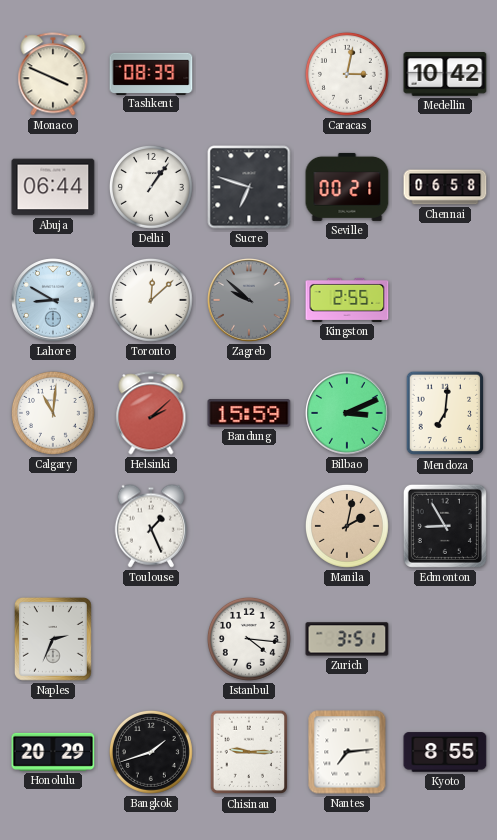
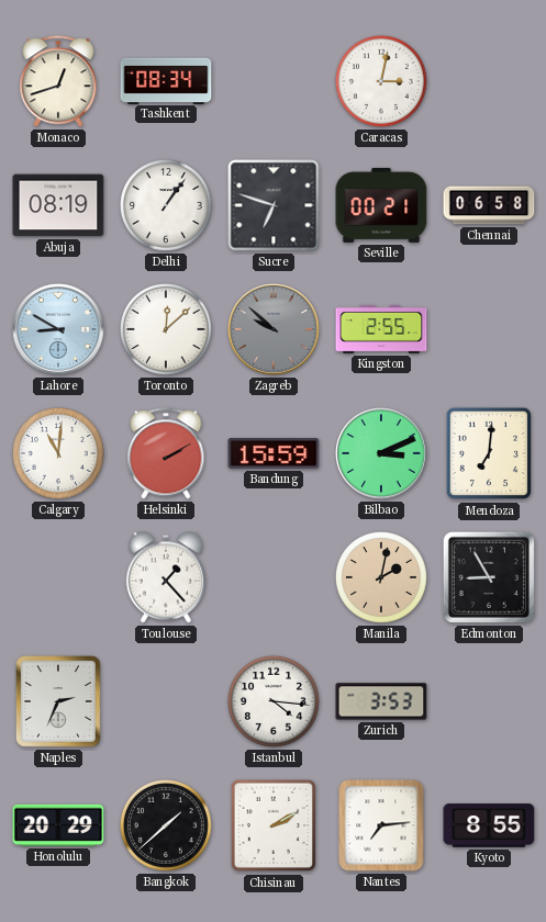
Monaco: 3:49 -> 12:42 (58, 81)
Tashkent: 08:39 -> 08:34 (166, 80)
Medellin: 10:42 -> none (445, 74)
Abuja: 06:44 -> 08:19 (58, 205)
Helsinki: 2:08 -> 2:10 (166, 453)
Toulouse: 1:26 -> 1:23 (165, 577)
Zurich: 3:51 -> 3:53 (381, 701)
Bangkok: 1:42 -> 1:38 (166, 825)
Chisinau: 9:15 -> 2:10 (274, 825)
